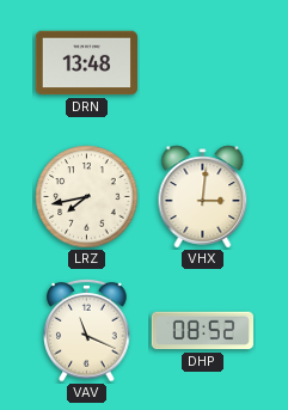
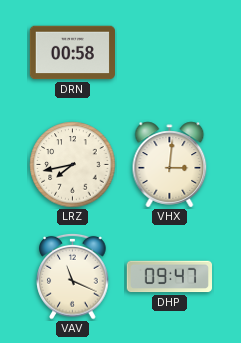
DRN: 13:48 -> 00:58 (72, 53)
DHP: 08:52 -> 09:47 (169, 277)
